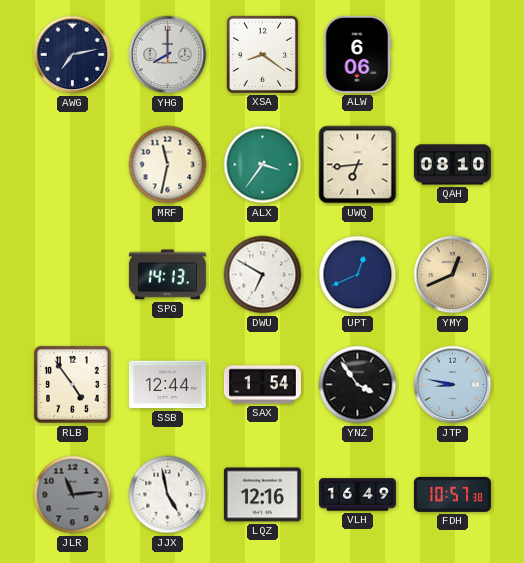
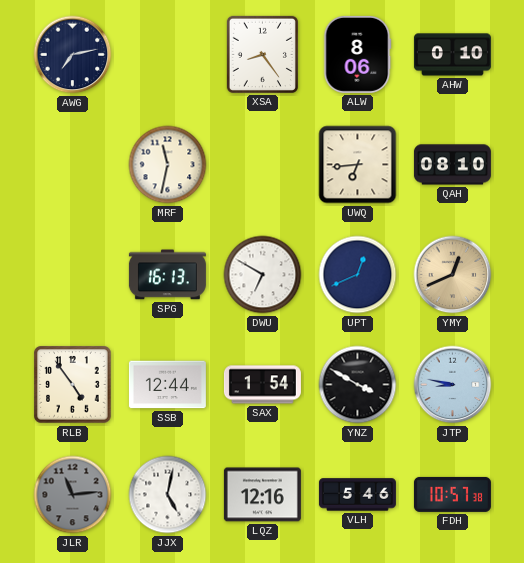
YHG: 8:00 -> none (168, 55)
XSA: 8:21 -> 8:24 (262, 54)
ALW: 6:06 -> 8:06 (358, 54)
AHW: none -> 0:10 (452, 55)
ALX: 3:36 -> none (263, 165)
SPG: 14:13 -> 16:13 (167, 275)
YNZ: 3:54 -> 3:50 (358, 385)
JJX: 4:58 -> 5:02 (168, 495)
VLH: 16:49 -> 5:46 (357, 495)
